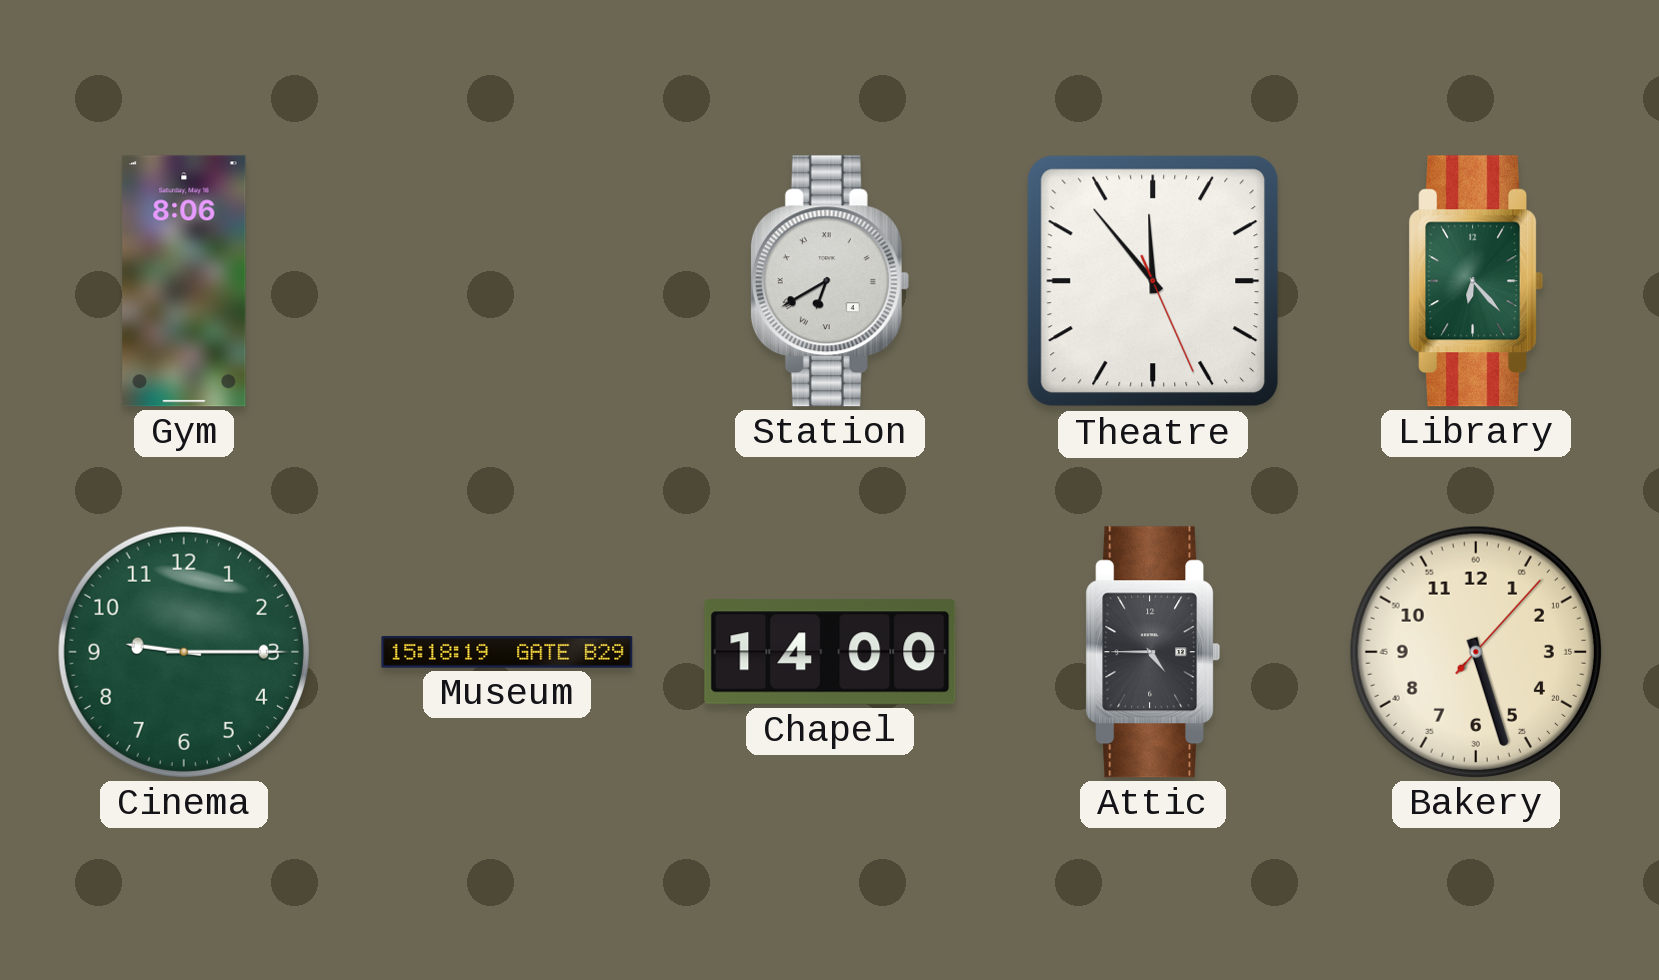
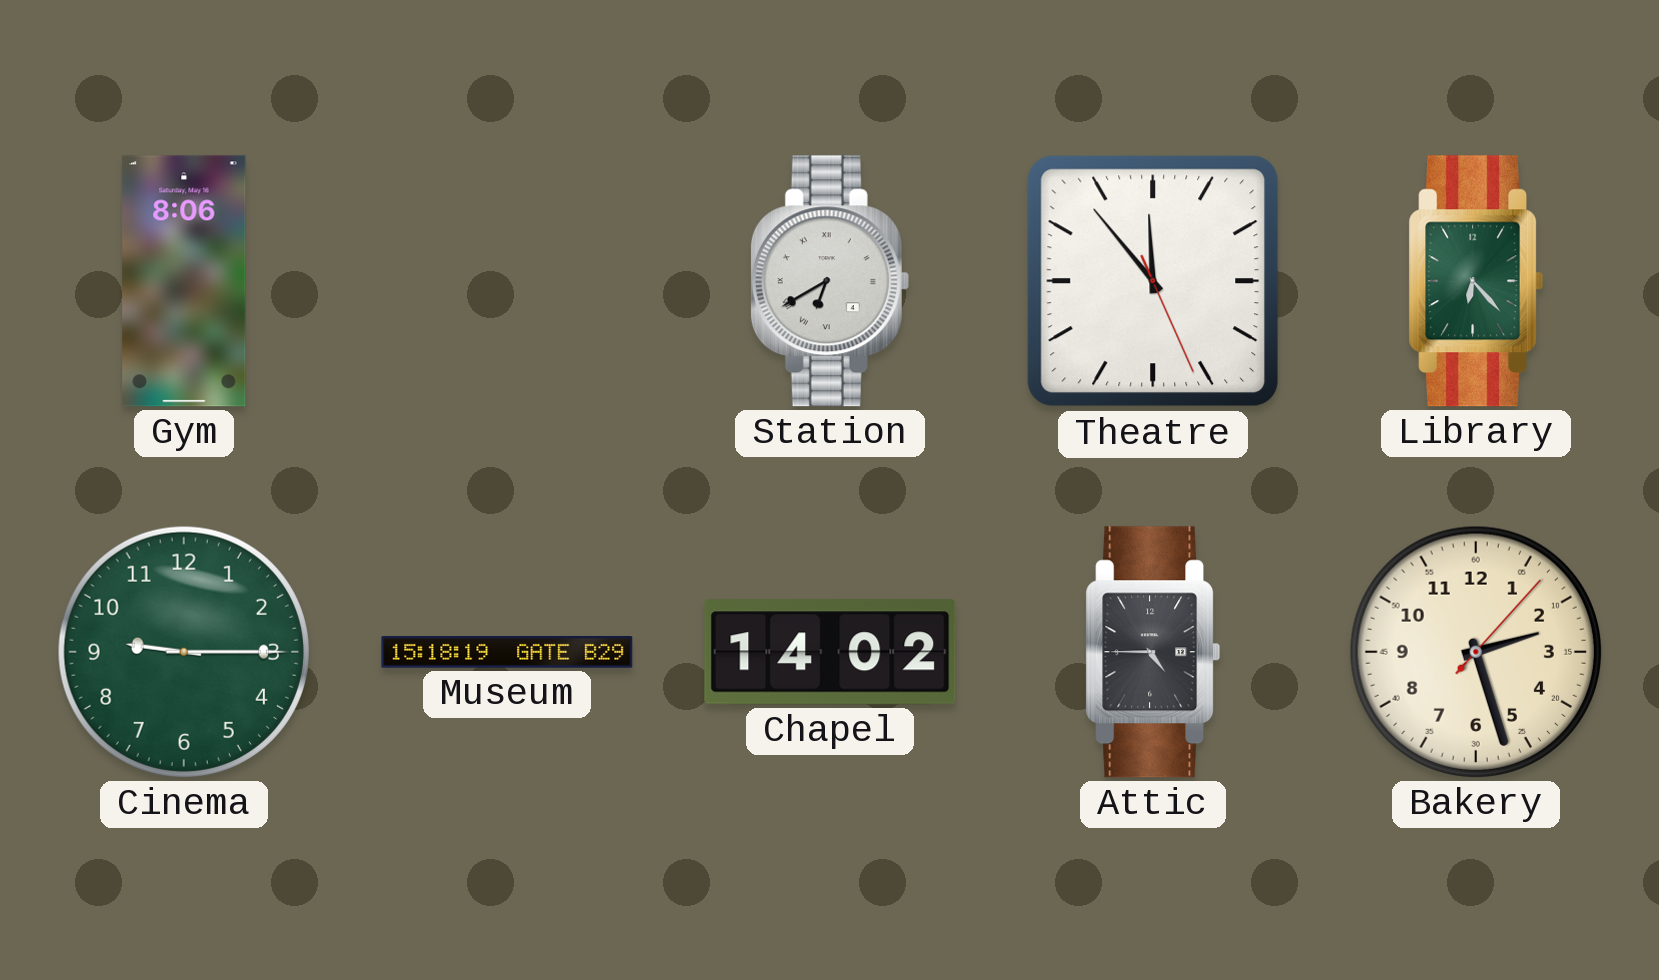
Chapel: 14:00 -> 14:02 (830, 652)
Bakery: 5:27 -> 2:27 (1476, 652)
